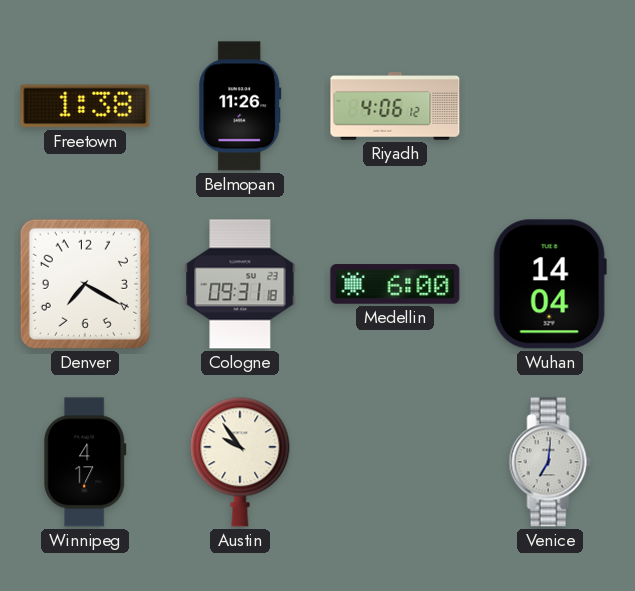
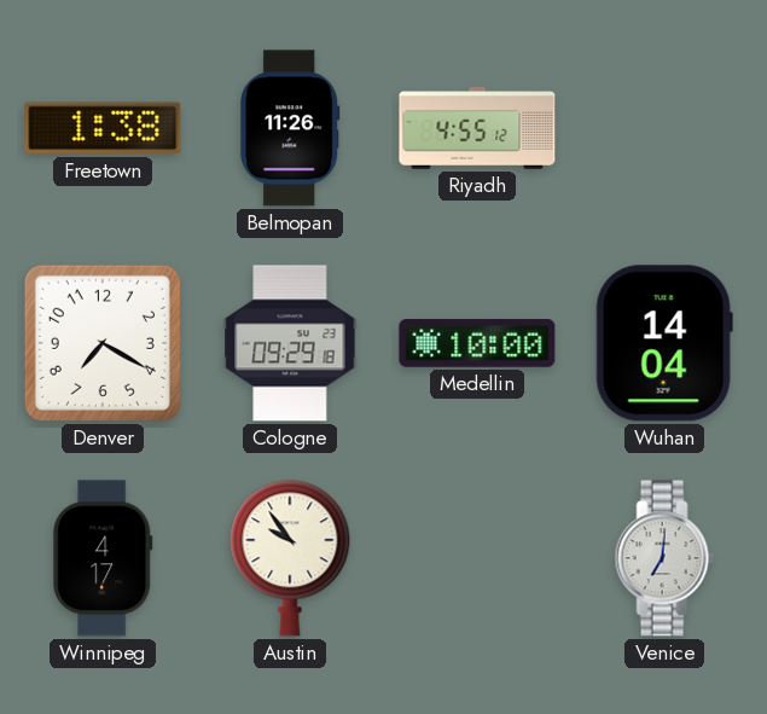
Riyadh: 4:06 -> 4:55 (477, 128)
Cologne: 09:31 -> 09:29 (290, 343)
Medellin: 6:00 -> 10:00 (477, 343)
